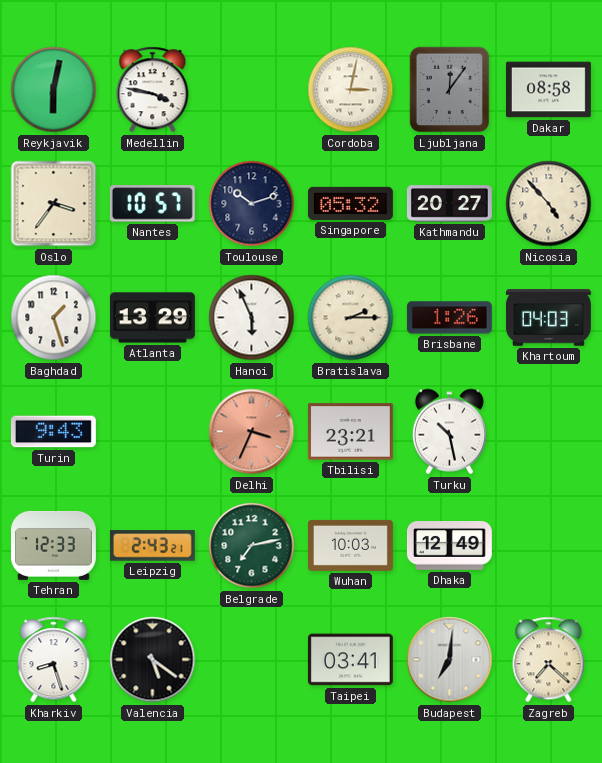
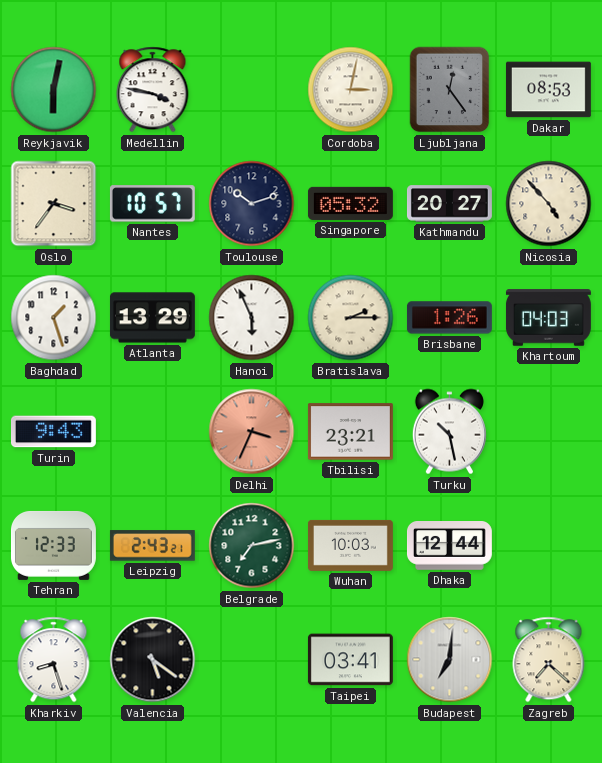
Ljubljana: 12:06 -> 12:24 (450, 90)
Dakar: 08:58 -> 08:53 (548, 90)
Dhaka: 12:49 -> 12:44 (449, 546)
